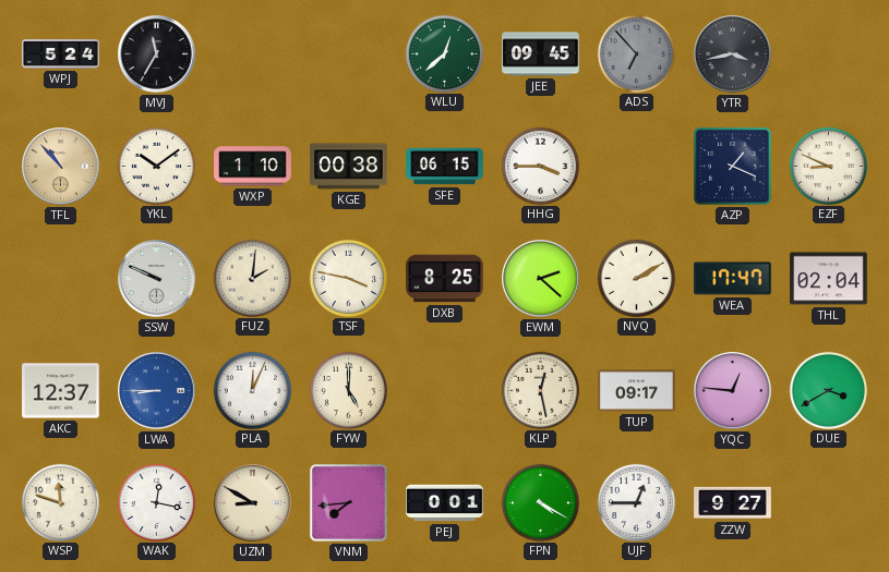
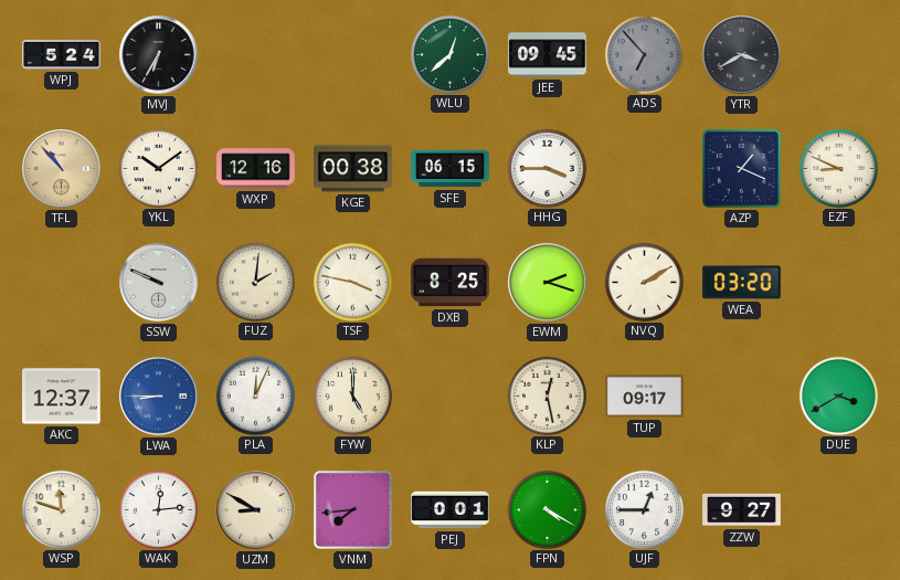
MVJ: 11:35 -> 6:35 (159, 55)
YTR: 3:43 -> 3:40 (742, 55)
WXP: 1:10 -> 12:16 (256, 169)
EWM: 2:22 -> 2:18 (548, 283)
WEA: 17:47 -> 03:20 (742, 283)
THL: 02:04 -> none (829, 279)
YQC: 12:46 -> none (733, 391)
WAK: 12:17 -> 12:14 (158, 509)
